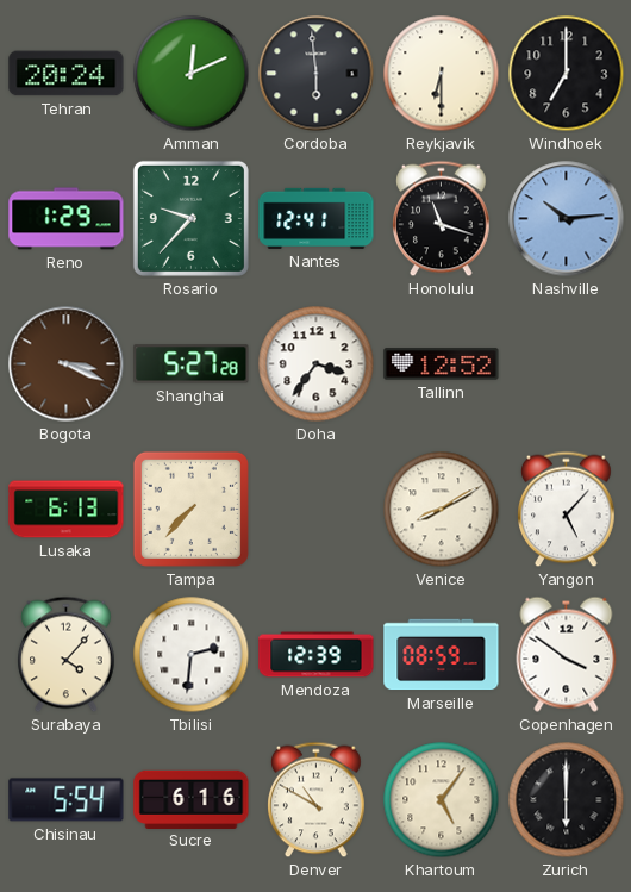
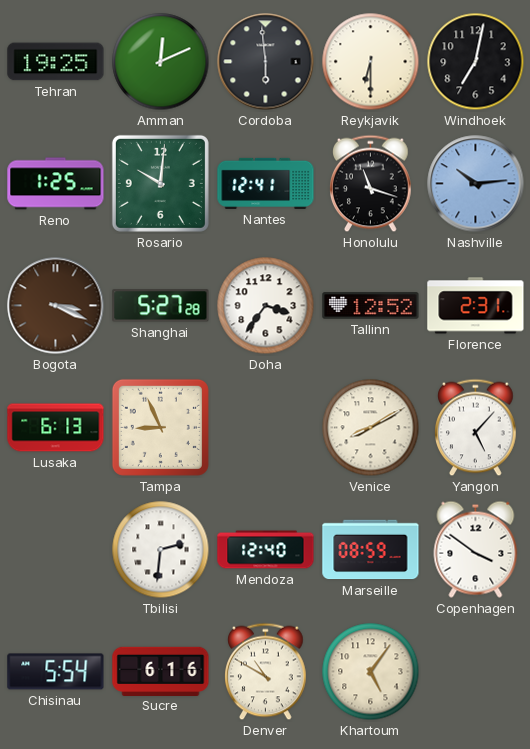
Tehran: 20:24 -> 19:25 (56, 62)
Windhoek: 7:00 -> 7:02 (476, 62)
Reno: 1:29 -> 1:25 (56, 184)
Rosario: 9:37 -> 10:01 (160, 183)
Florence: none -> 2:31 (476, 306)
Tampa: 7:37 -> 8:56 (160, 427)
Surabaya: 4:07 -> none (67, 655)
Mendoza: 12:39 -> 12:40 (266, 550)
Zurich: 6:00 -> none (567, 800)
